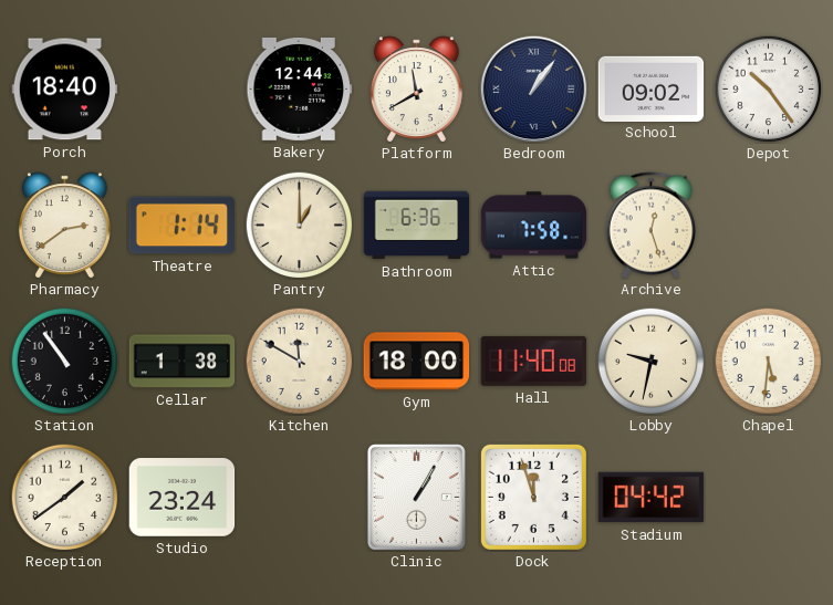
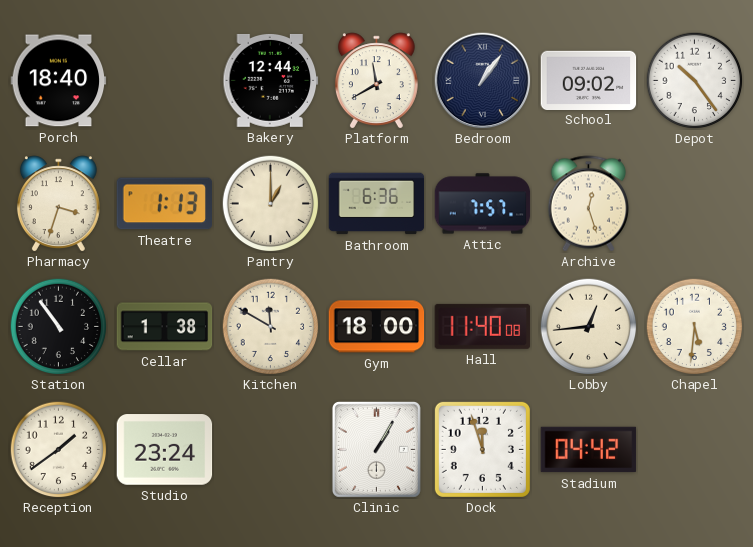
Pharmacy: 2:39 -> 3:33 (58, 204)
Theatre: 1:14 -> 1:13 (164, 204)
Attic: 7:58 -> 7:57 (483, 204)
Lobby: 9:32 -> 12:44 (588, 326)
